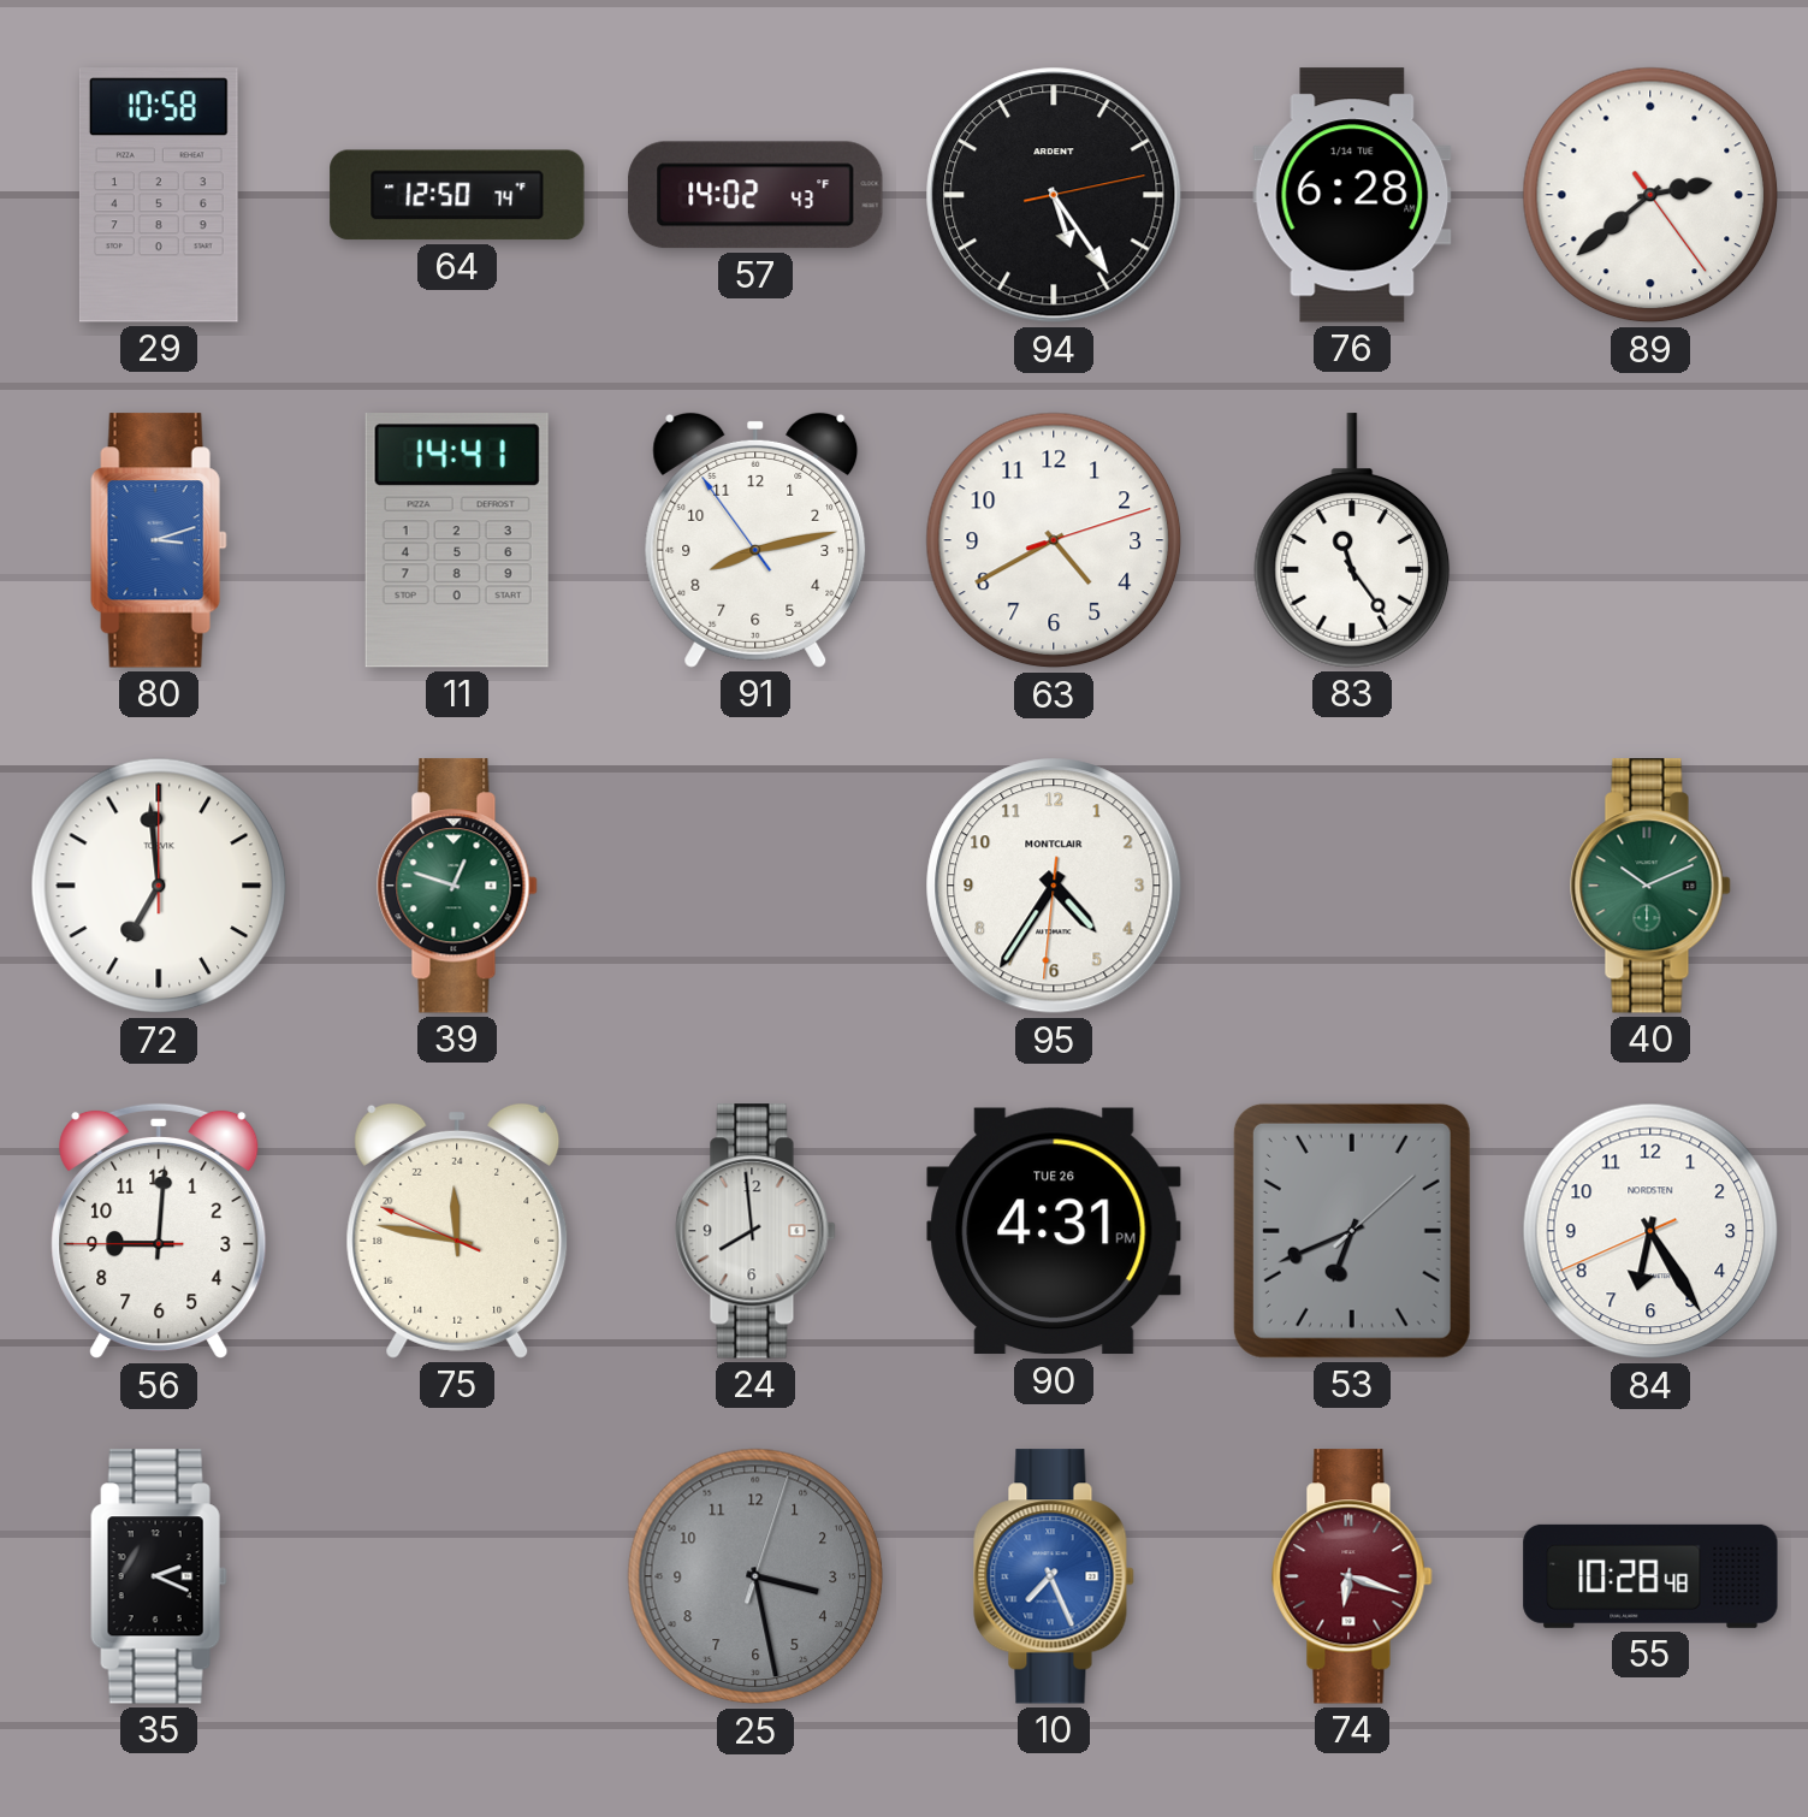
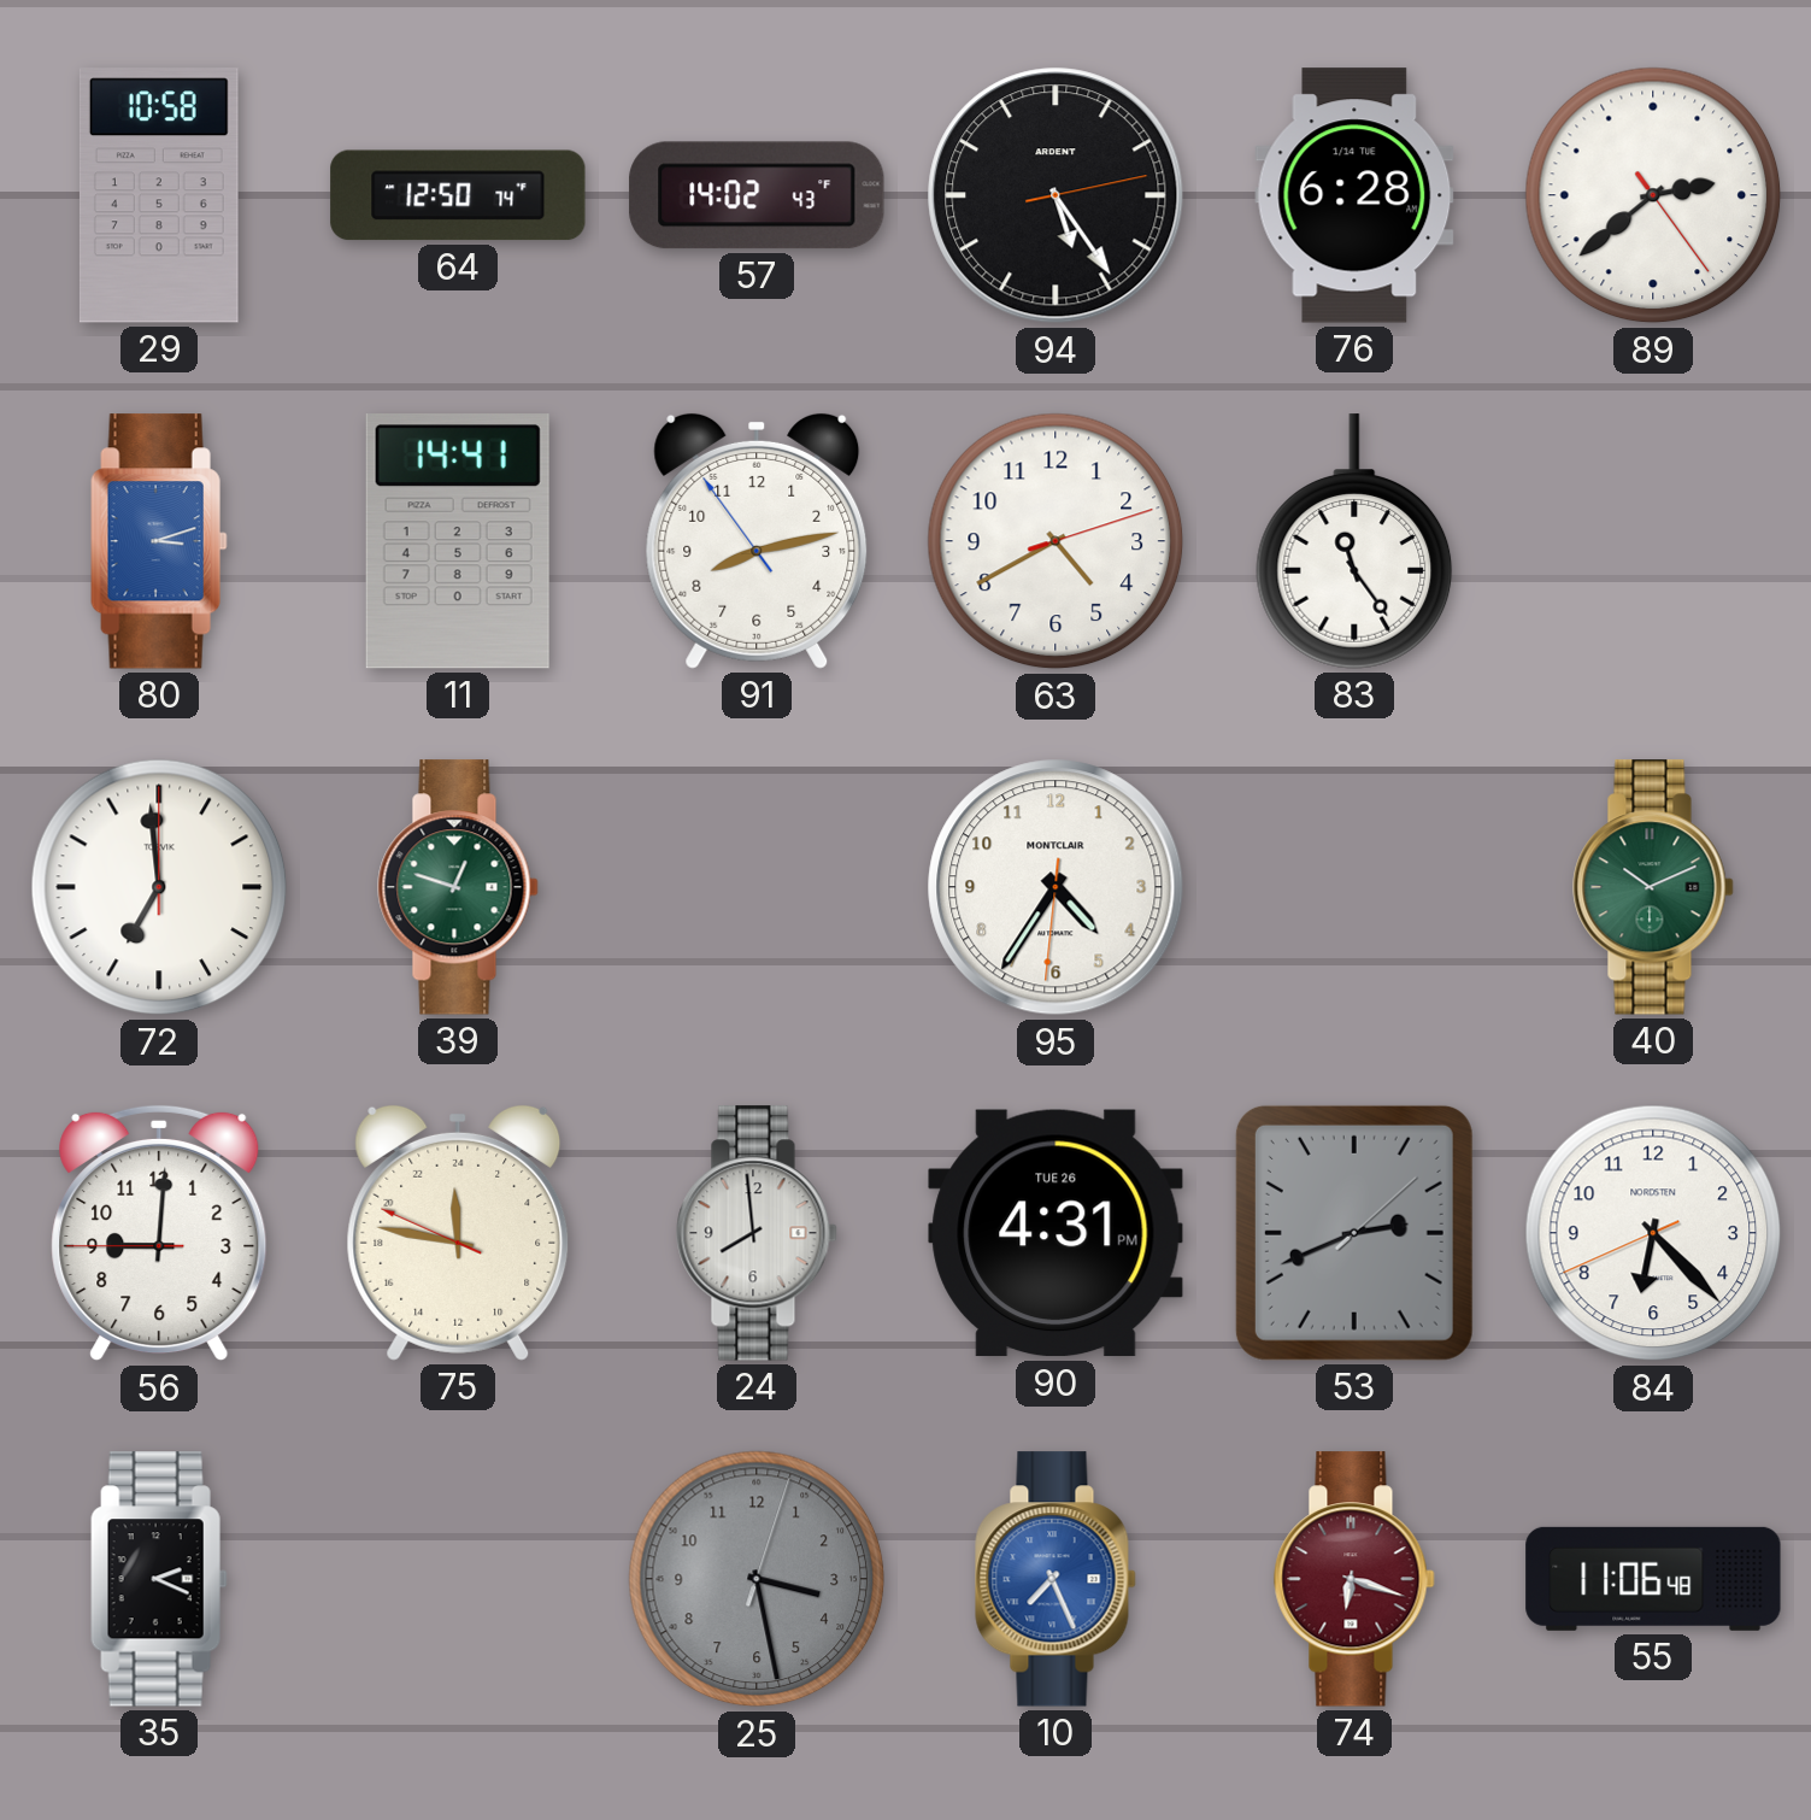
53: 6:41 -> 2:41 (1354, 1233)
84: 6:24 -> 6:22 (1653, 1233)
55: 10:28 -> 11:06 (1653, 1579)
